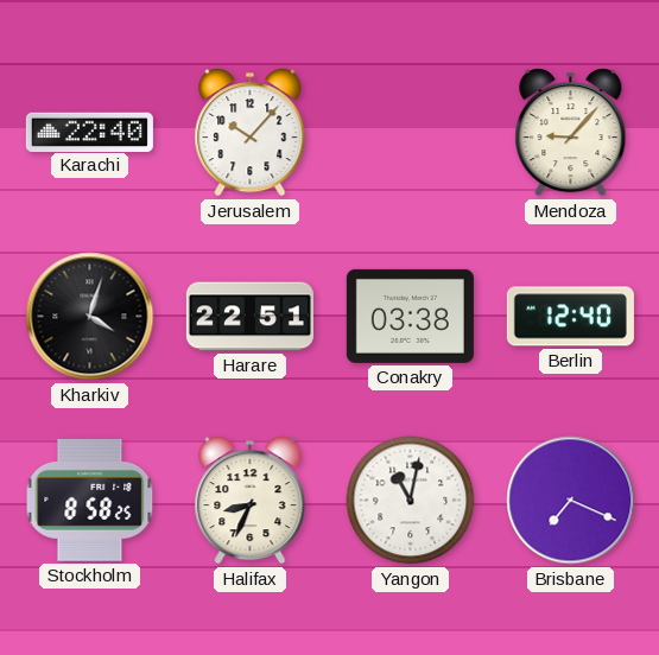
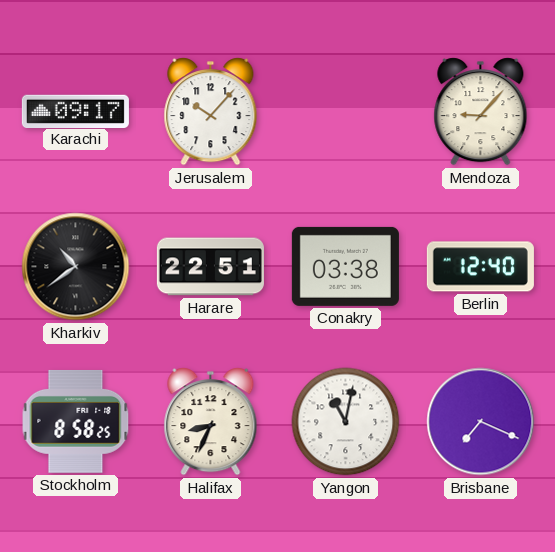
Karachi: 22:40 -> 09:17 (75, 111)
Kharkiv: 4:03 -> 10:39 (76, 267)
